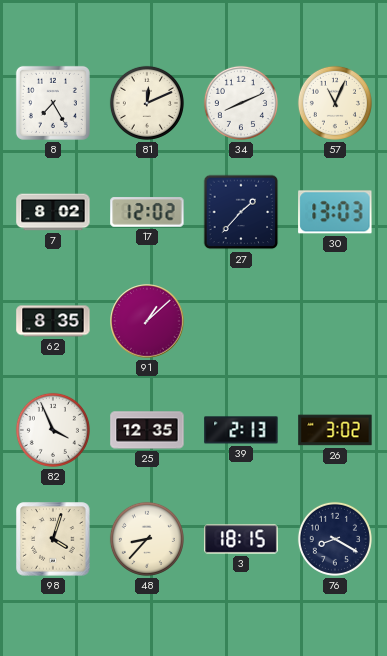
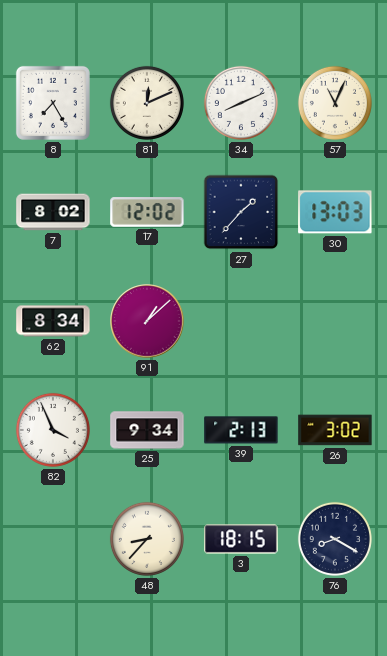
62: 8:35 -> 8:34 (53, 321)
25: 12:35 -> 9:34 (147, 430)
98: 4:03 -> none (53, 539)
